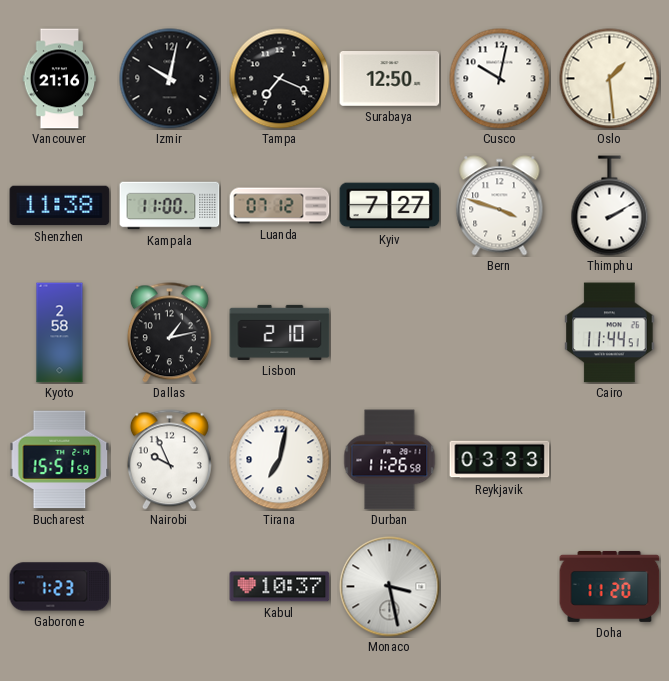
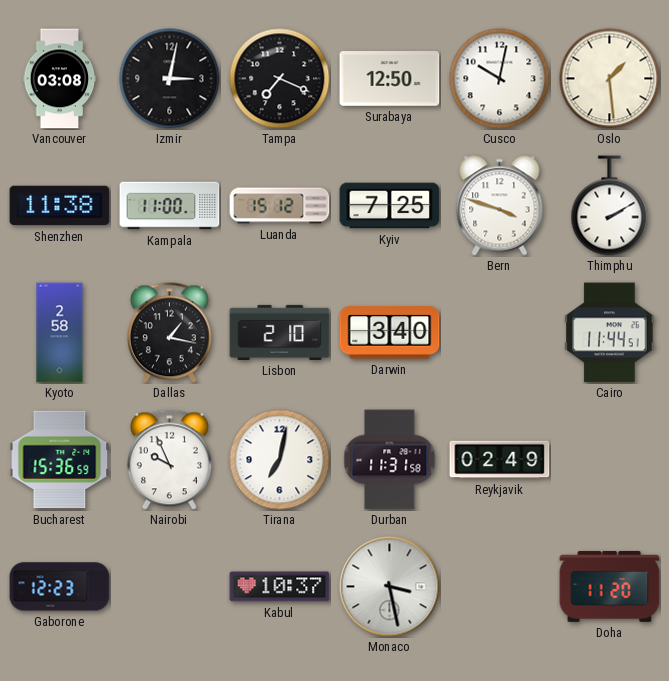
Vancouver: 21:16 -> 03:08 (60, 79)
Izmir: 10:02 -> 3:02 (170, 79)
Luanda: 07:12 -> 15:12 (280, 206)
Kyiv: 7:27 -> 7:25 (390, 206)
Dallas: 1:13 -> 1:17 (169, 333)
Darwin: none -> 3:40 (390, 333)
Bucharest: 15:51 -> 15:36 (60, 460)
Durban: 11:26 -> 11:31 (390, 460)
Reykjavik: 03:33 -> 02:49 (500, 460)
Gaborone: 1:23 -> 12:23 (60, 587)
